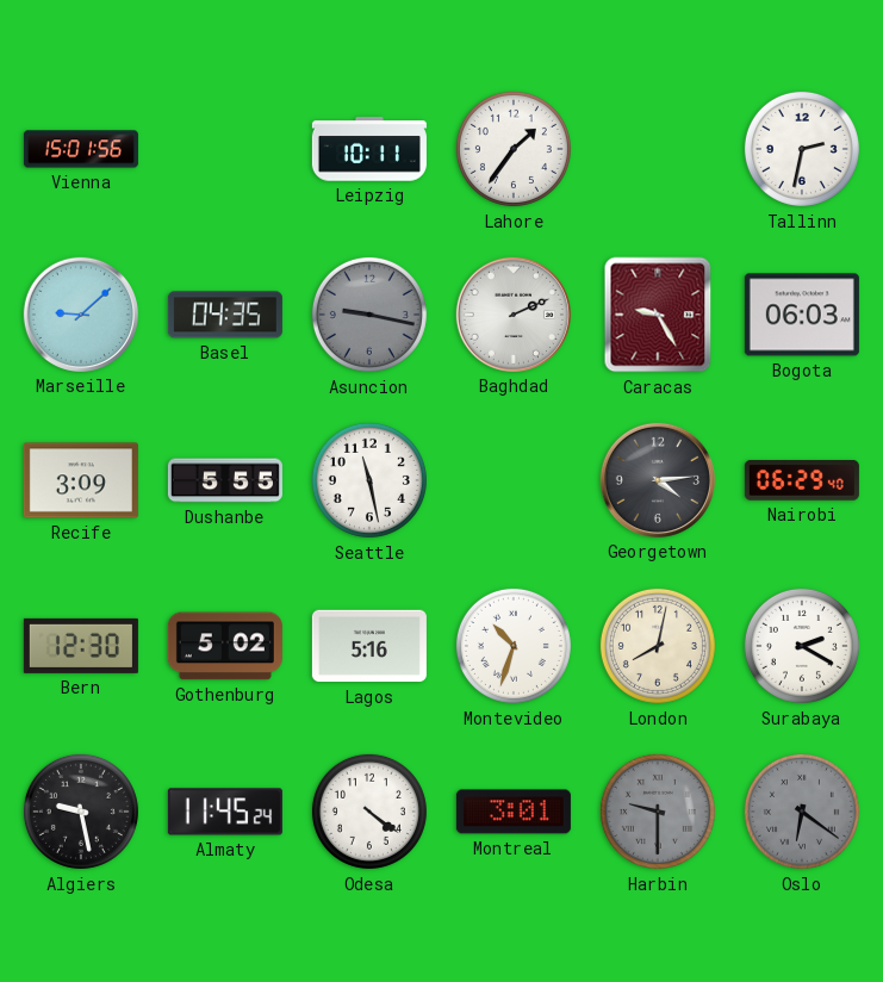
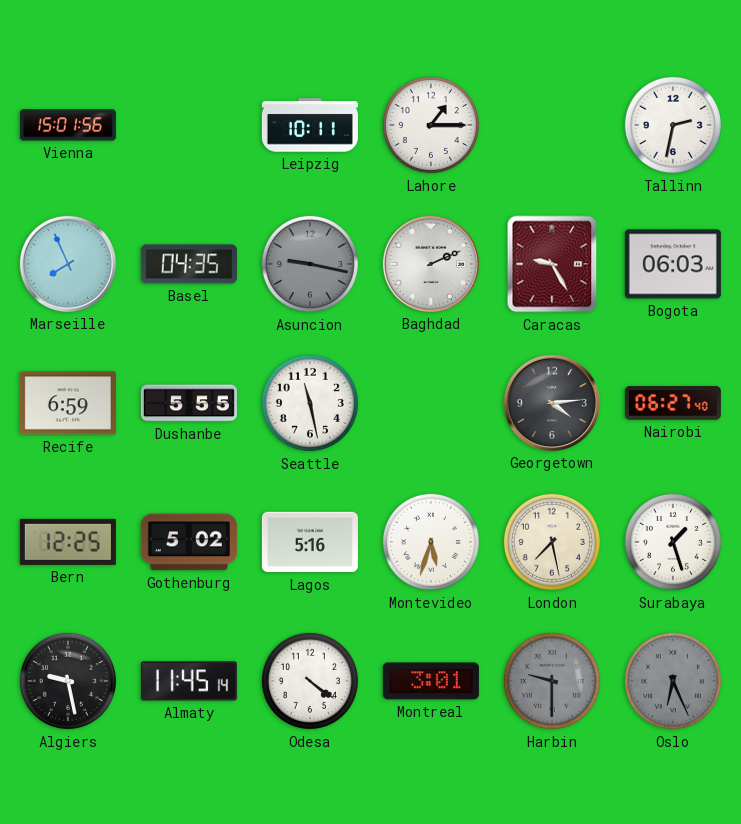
Lahore: 1:36 -> 1:15 (431, 125)
Marseille: 9:08 -> 7:56 (68, 264)
Recife: 3:09 -> 6:59 (68, 403)
Nairobi: 06:29 -> 06:27 (673, 404)
Bern: 12:30 -> 12:25 (68, 542)
Montevideo: 10:33 -> 5:33 (431, 542)
London: 8:02 -> 7:28 (552, 542)
Surabaya: 2:20 -> 1:27 (673, 542)
Almaty: 11:45:24 -> 11:45:14 (189, 681)
Oslo: 6:21 -> 6:26 (673, 681)
